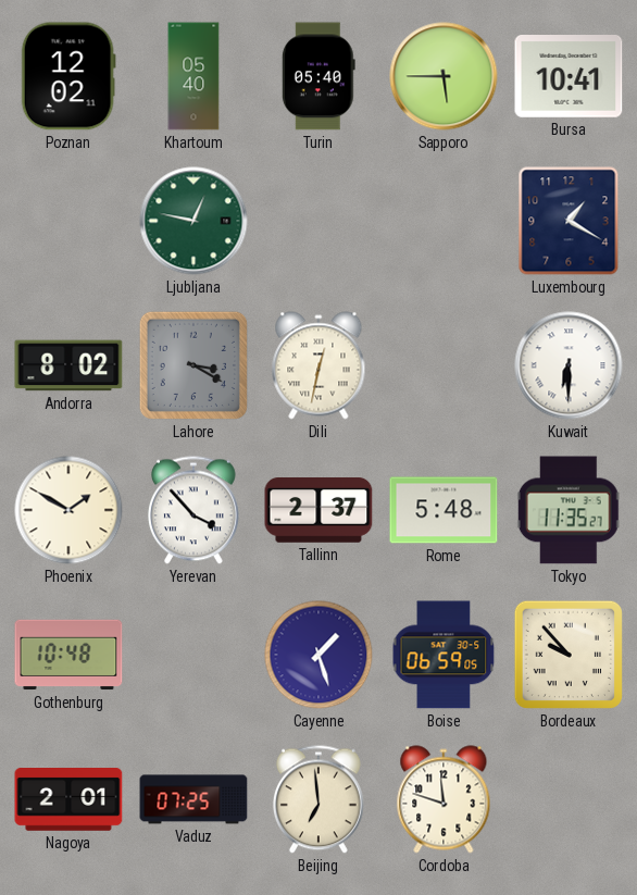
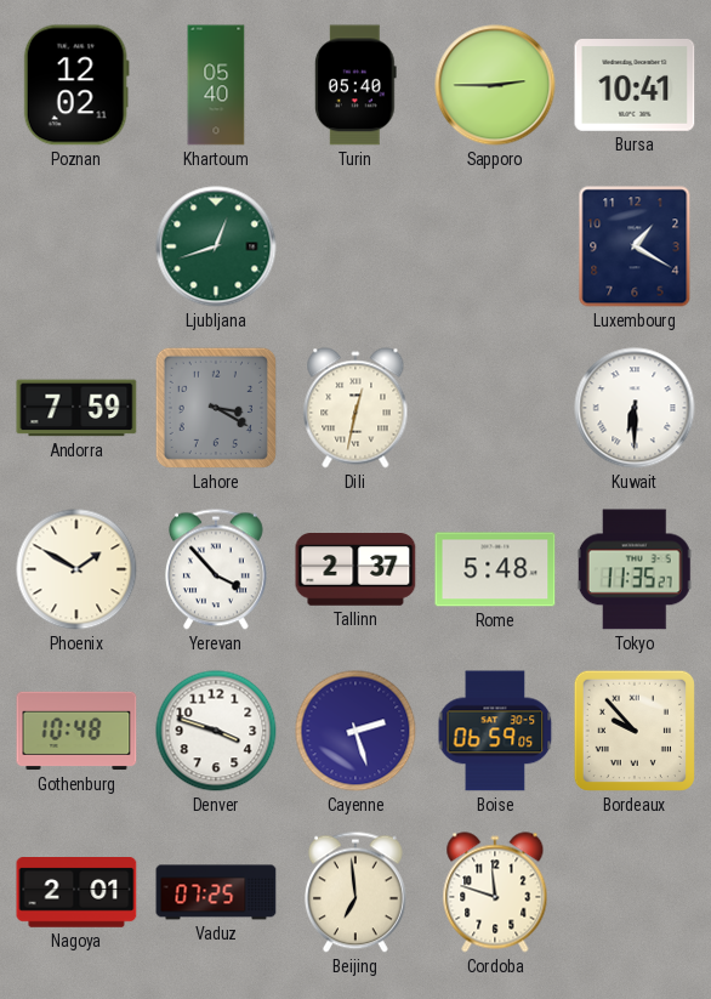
Sapporo: 5:45 -> 2:45 (495, 85)
Ljubljana: 12:47 -> 12:42 (216, 246)
Andorra: 8:02 -> 7:59 (76, 408)
Denver: none -> 3:48 (216, 731)
Cayenne: 1:27 -> 2:27 (355, 731)
